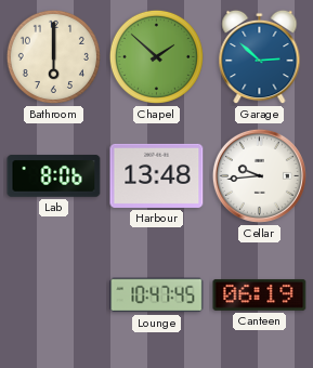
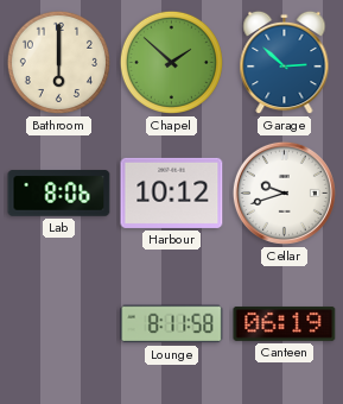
Harbour: 13:48 -> 10:12 (172, 192)
Cellar: 9:44 -> 9:42 (284, 192)
Lounge: 10:47 -> 8:11 (172, 324)
